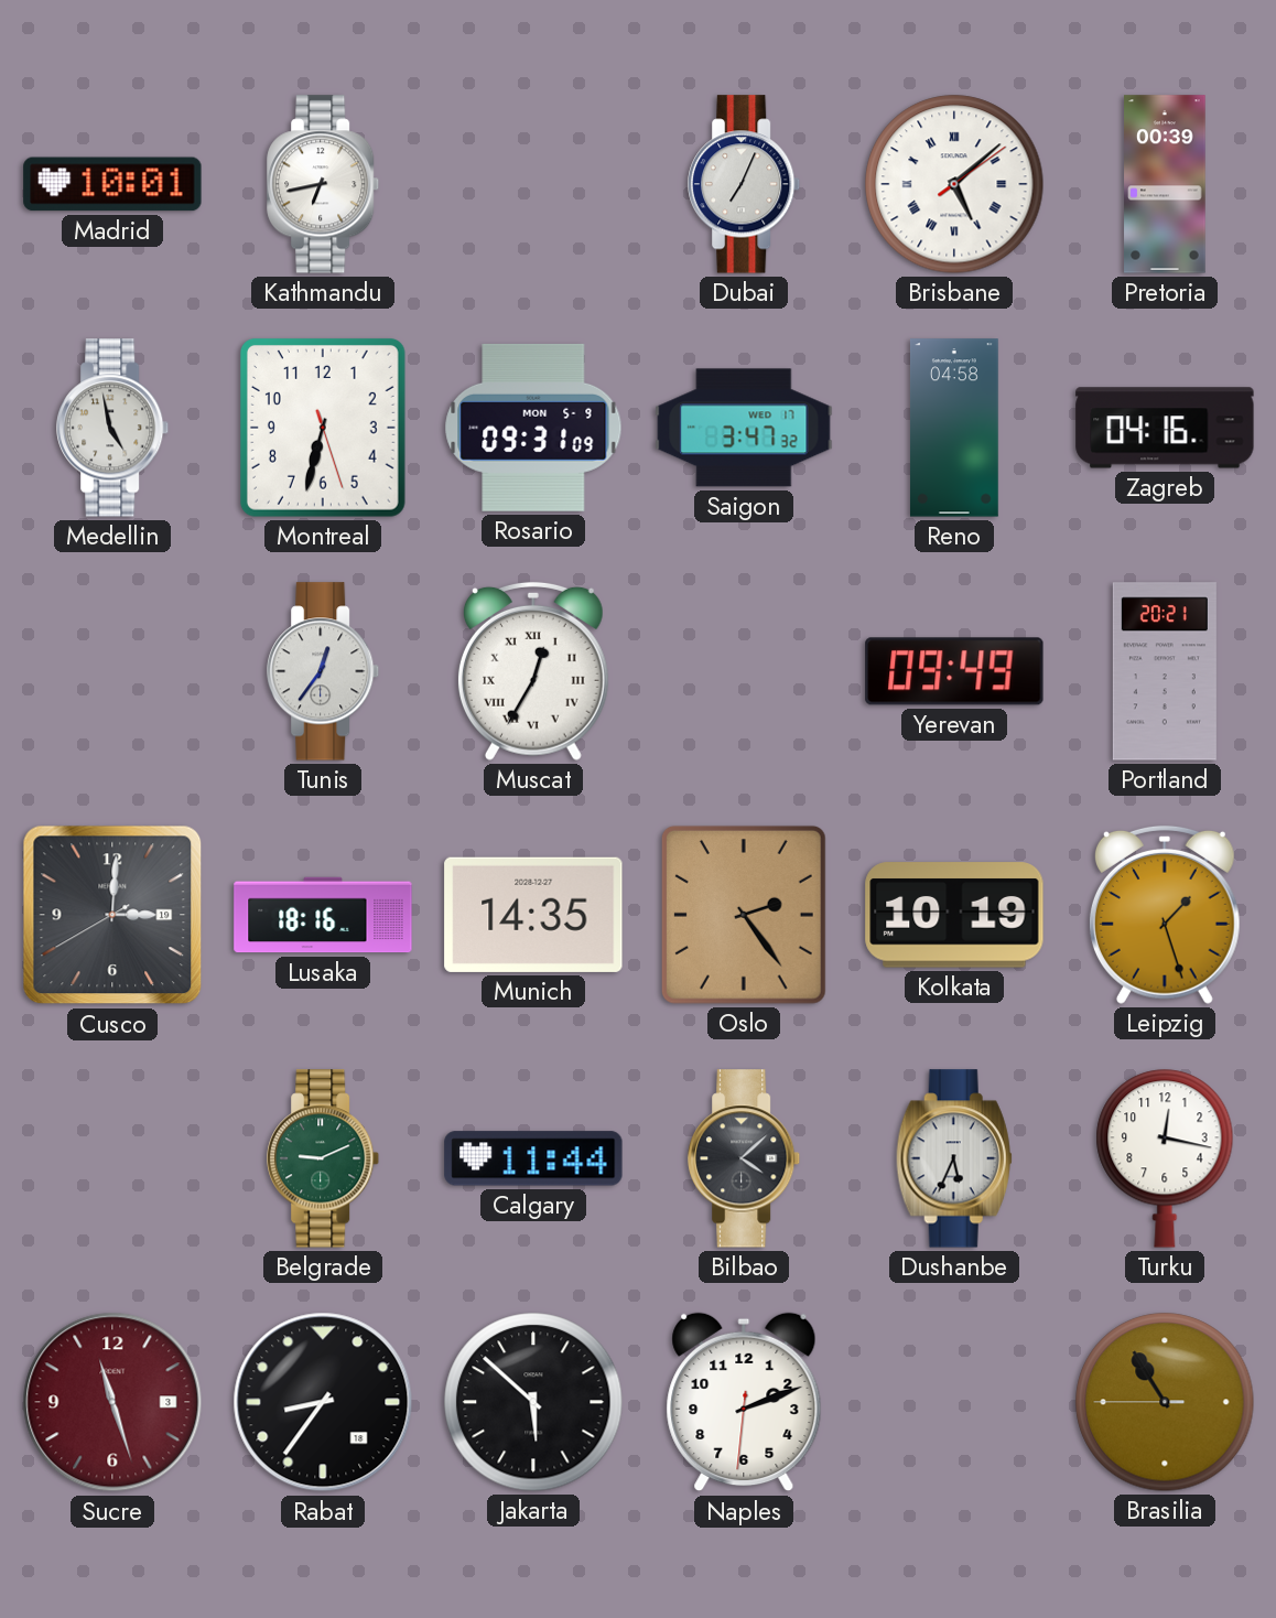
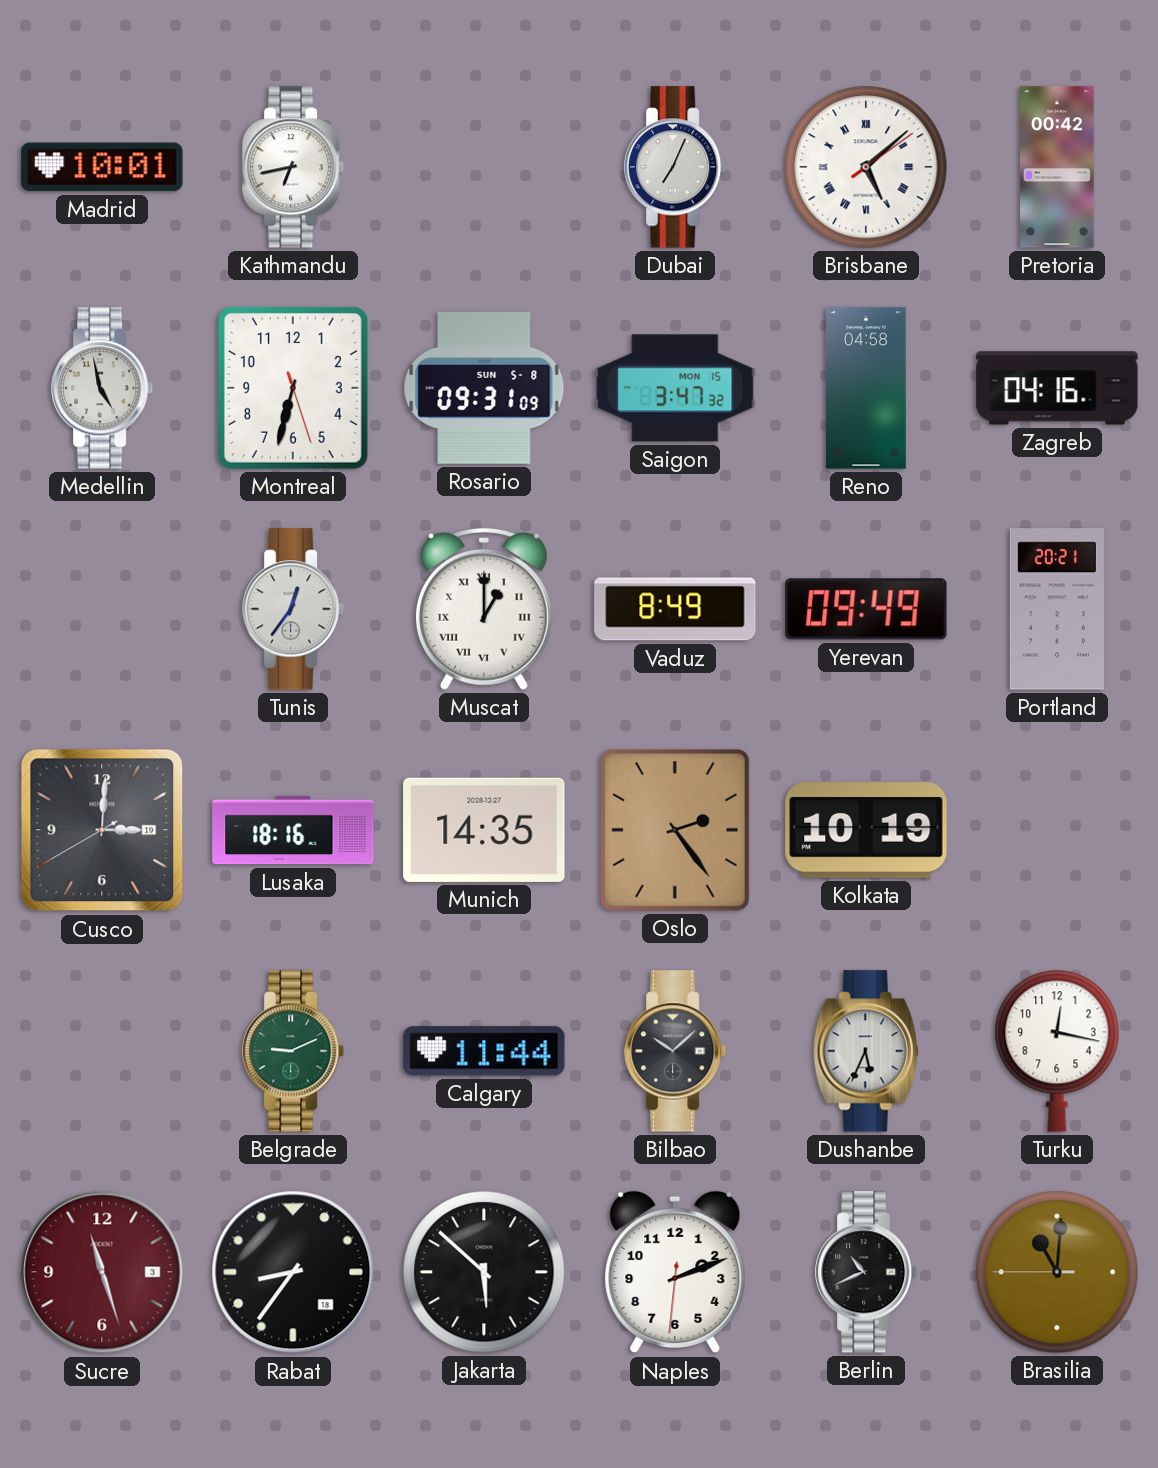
Pretoria: 00:39 -> 00:42 (1057, 167)
Rosario date: MON 5-9 -> SUN 5-8 (484, 388)
Saigon date: WED 17 -> MON 15 (675, 388)
Muscat: 12:35 -> 1:00 (484, 609)
Vaduz: none -> 8:49 (675, 609)
Leipzig: 1:27 -> none (1165, 915)
Bilbao: 4:08 -> 10:08 (676, 1051)
Berlin: none -> 10:41 (867, 1272)
Brasilia: 10:54 -> 11:00 (1057, 1272)
